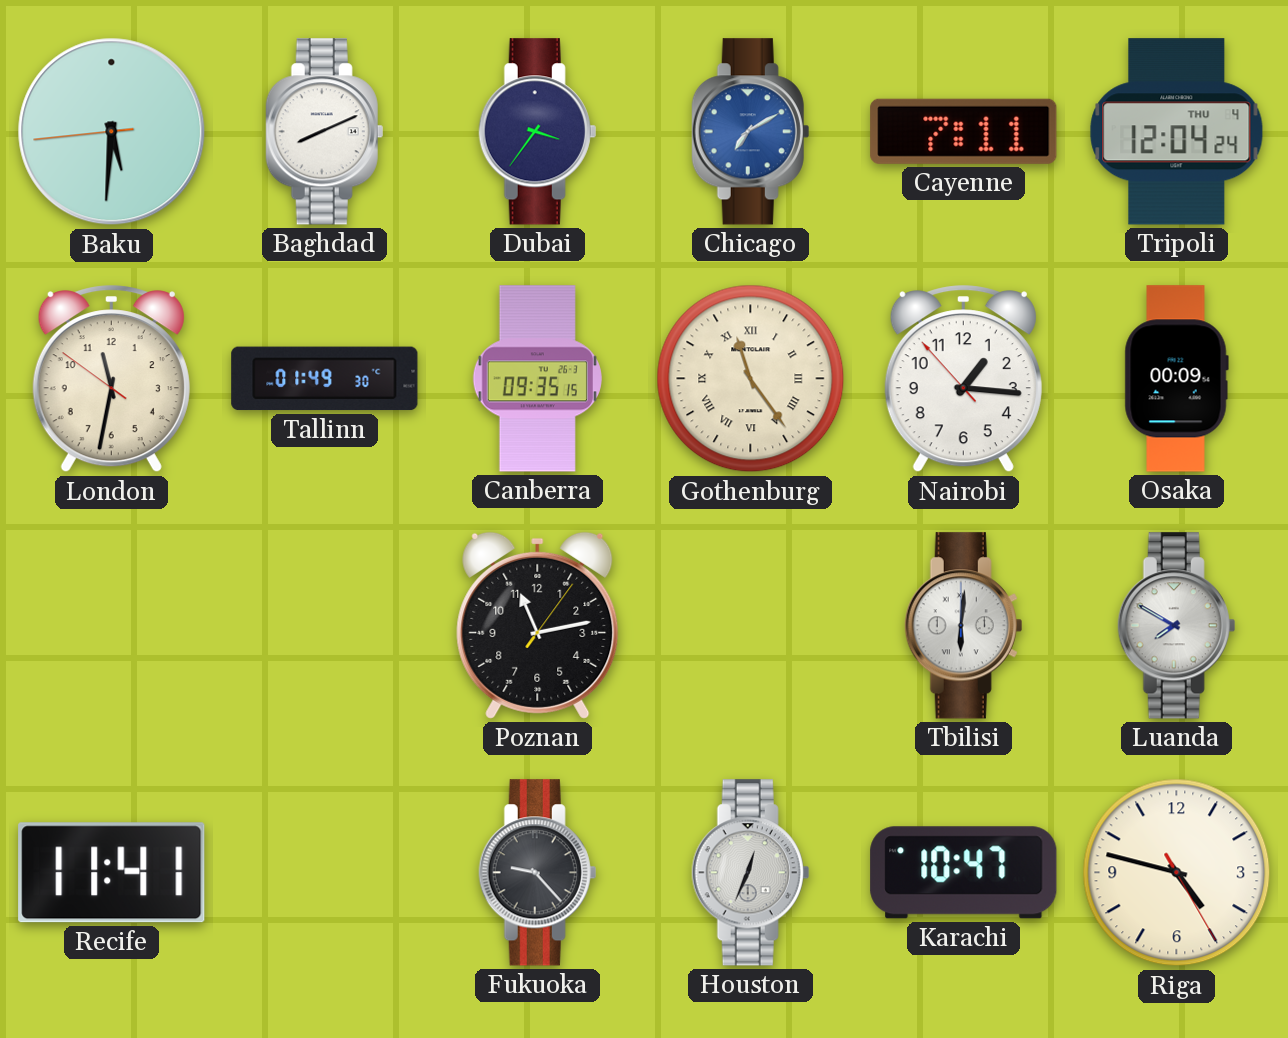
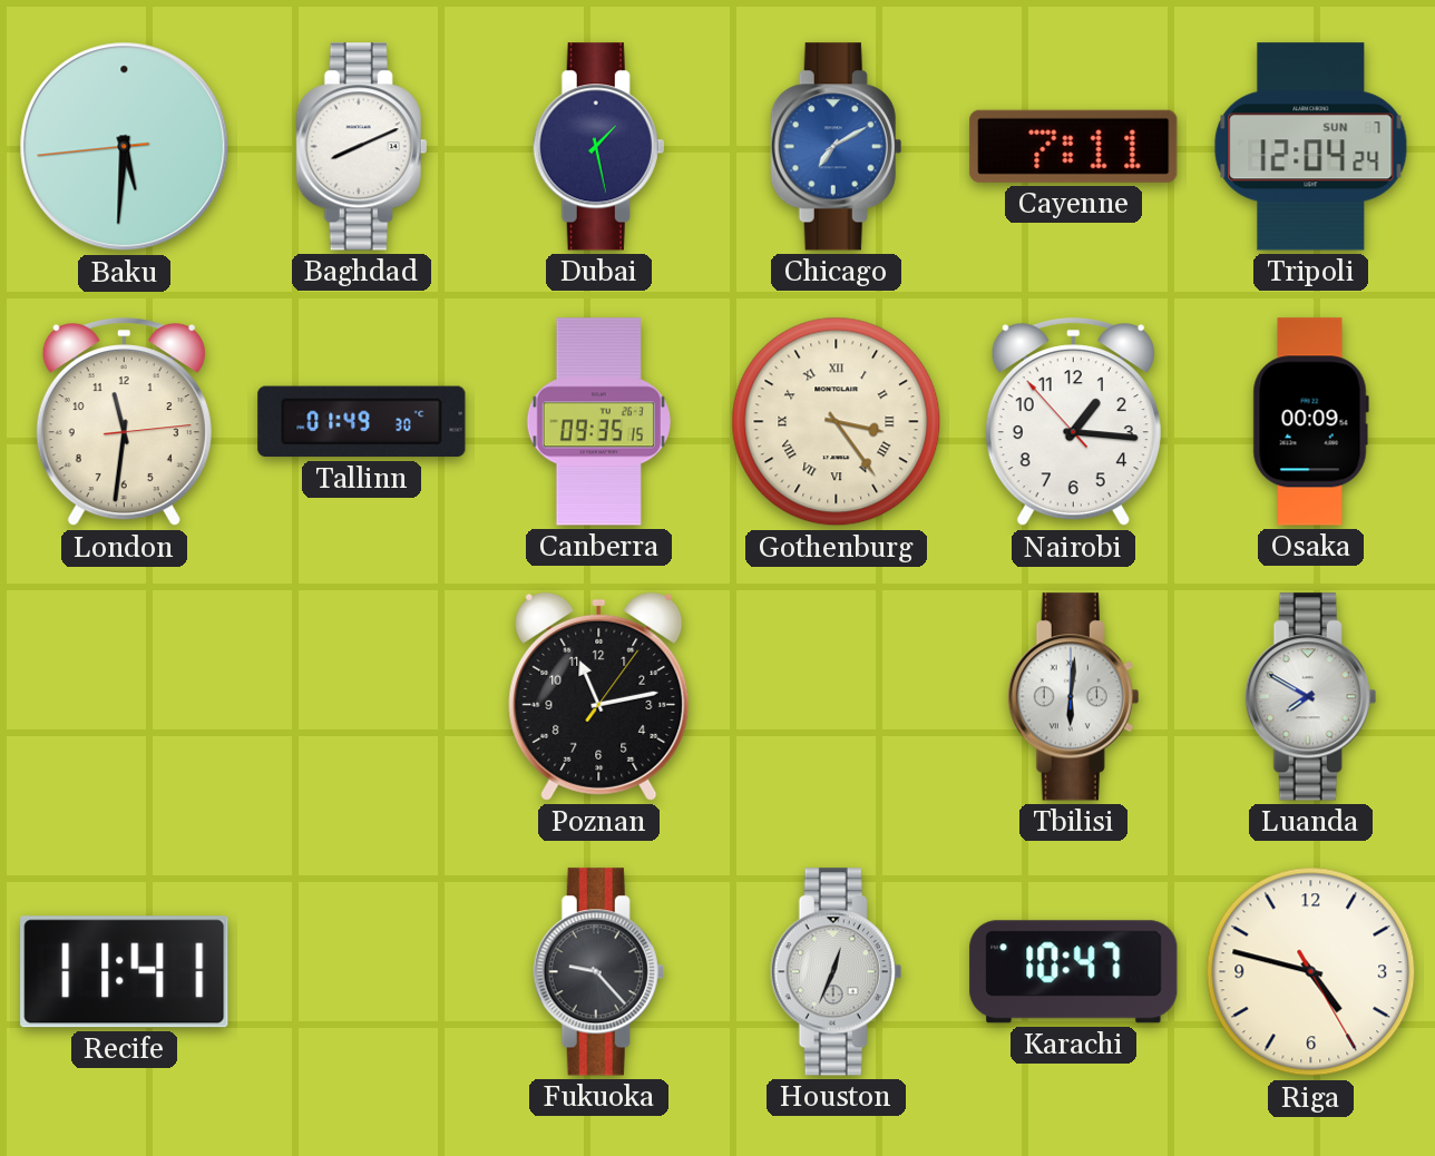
Dubai: 3:36 -> 1:28 (599, 147)
Tripoli date: THU 4 -> SUN 7 (1311, 147)
London: 11:31:51 -> 11:31:14 (124, 422)
Gothenburg: 11:24 -> 3:24 (837, 422)
